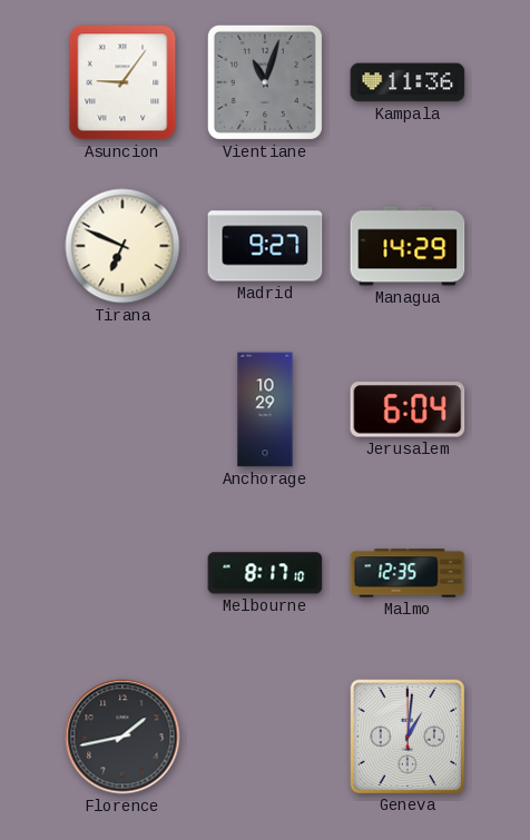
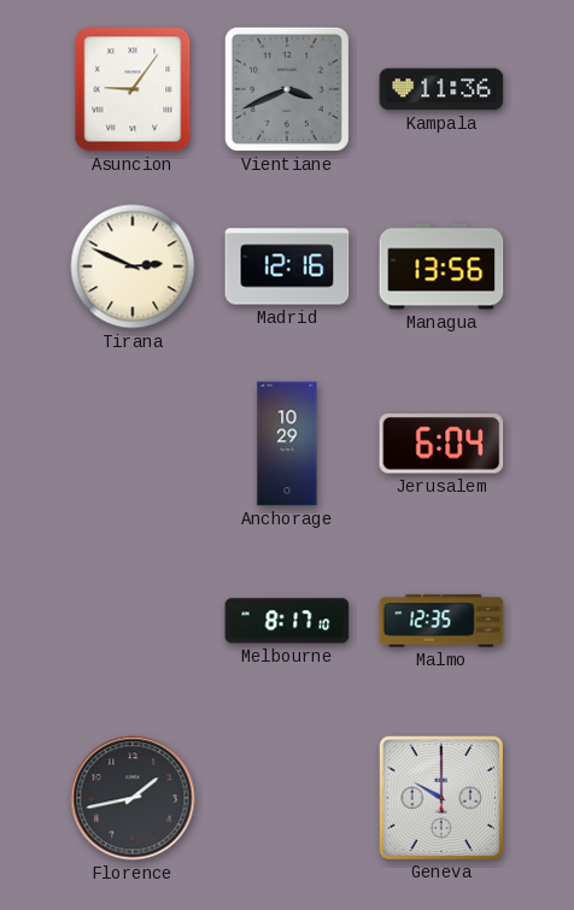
Vientiane: 11:03 -> 3:41 (287, 89)
Tirana: 6:49 -> 2:49 (133, 266)
Madrid: 9:27 -> 12:16 (287, 266)
Managua: 14:29 -> 13:56 (441, 266)
Geneva: 1:01 -> 10:00 (440, 797)
